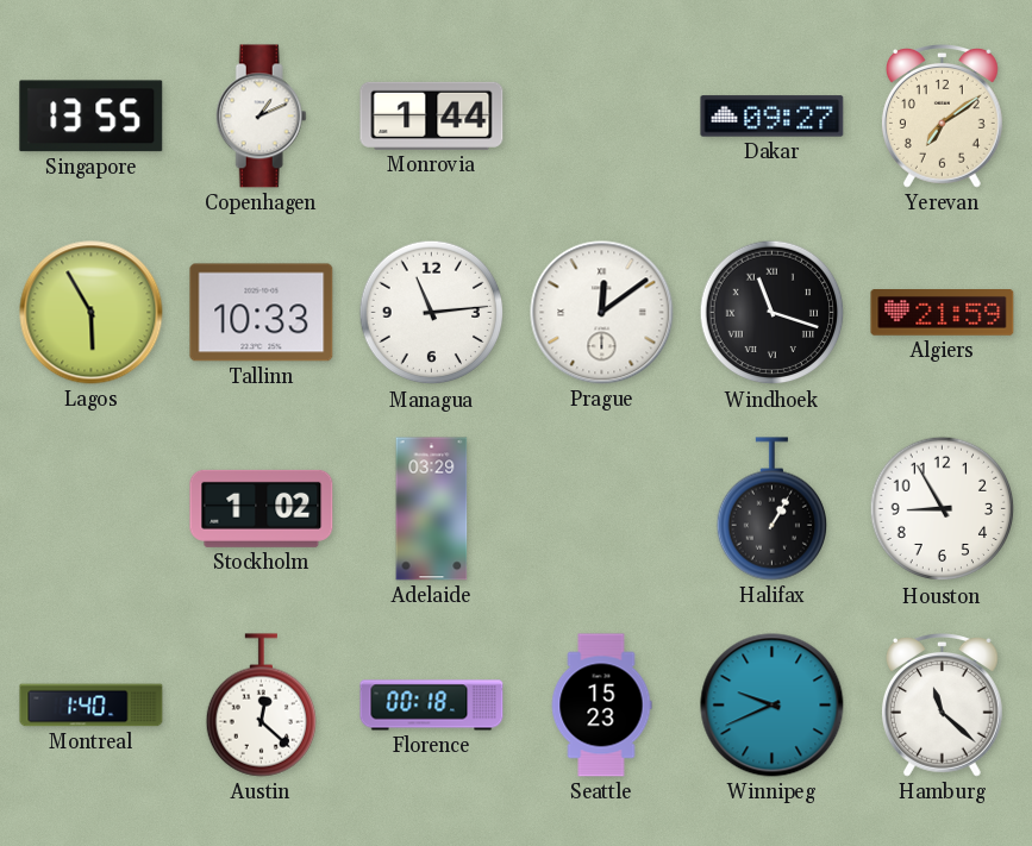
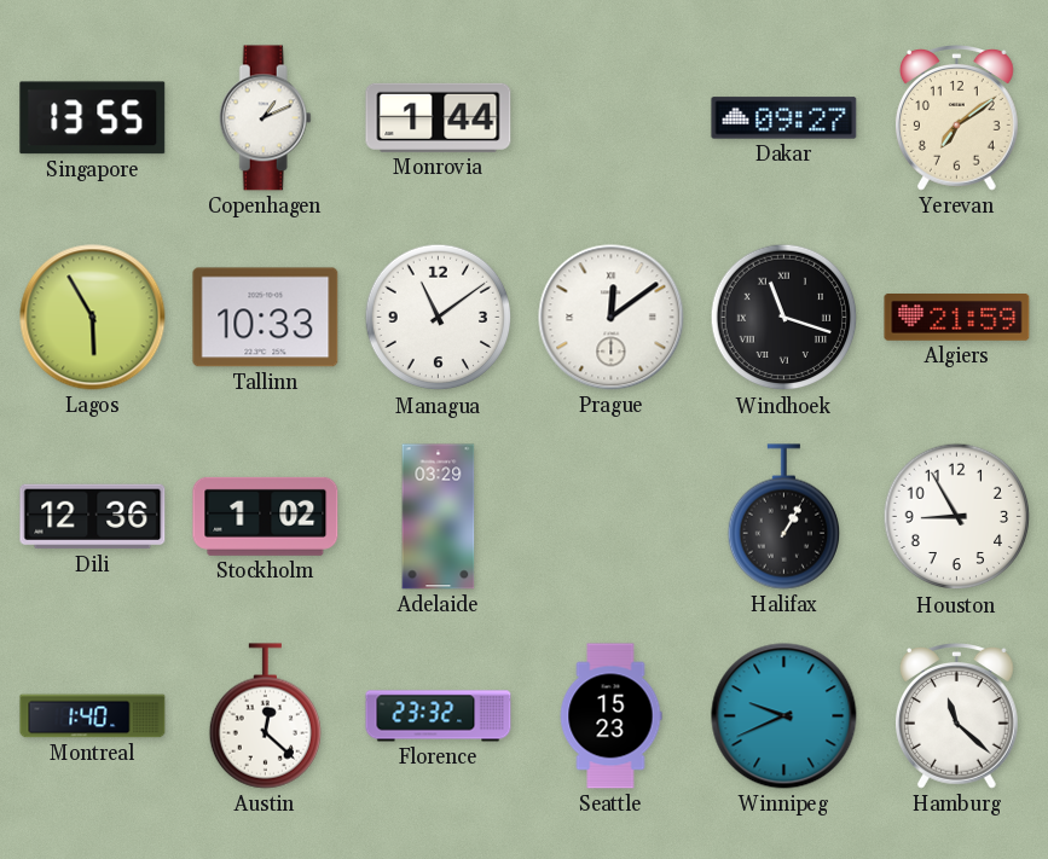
Managua: 11:14 -> 11:09 (439, 318)
Dili: none -> 12:36 (93, 517)
Florence: 00:18 -> 23:32 (439, 716)
